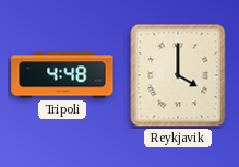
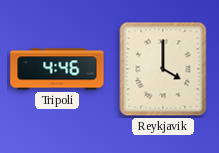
Tripoli: 4:48 -> 4:46 (57, 69)
